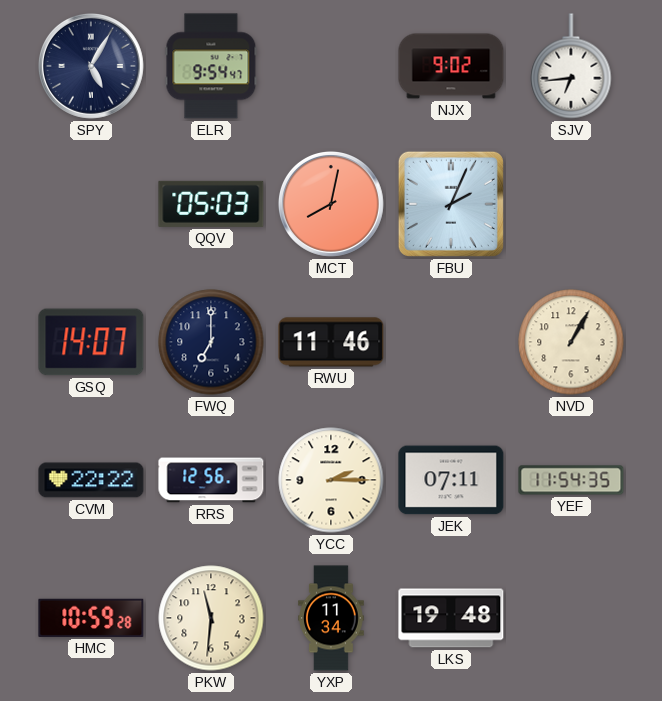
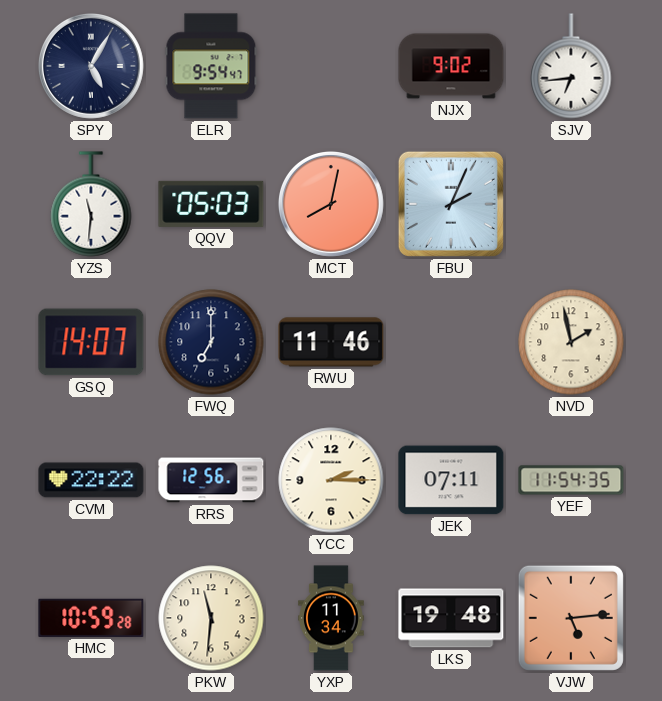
YZS: none -> 11:31 (91, 204)
NVD: 1:05 -> 1:58 (571, 342)
VJW: none -> 5:14 (571, 618)
